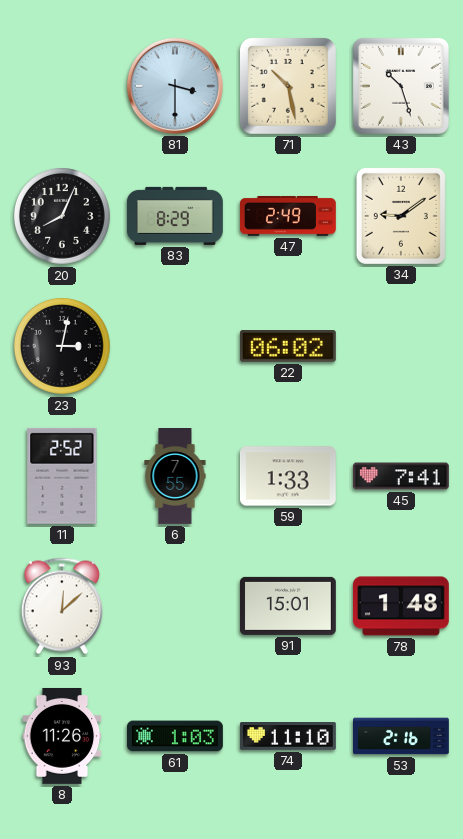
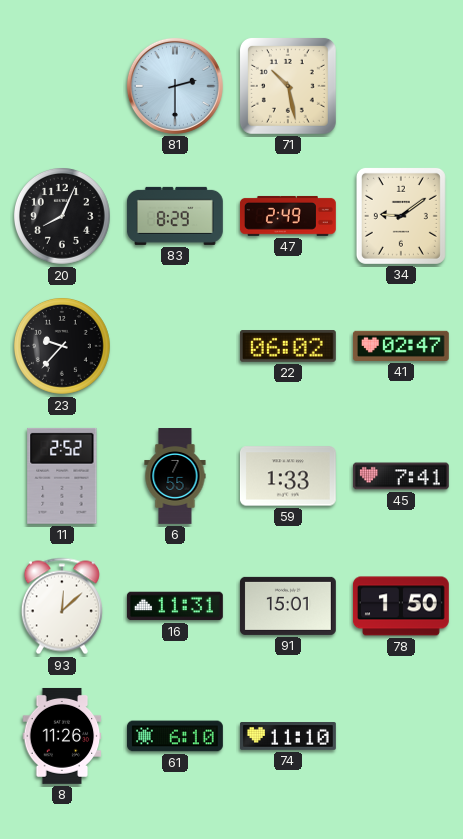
81: 3:30 -> 2:30 (175, 86)
43: 10:27 -> none (401, 86)
23: 3:02 -> 9:37 (63, 347)
41: none -> 02:47 (401, 346)
16: none -> 11:31 (175, 606)
78: 1:48 -> 1:50 (401, 606)
61: 1:03 -> 6:10 (176, 736)
53: 2:16 -> none (402, 736)
